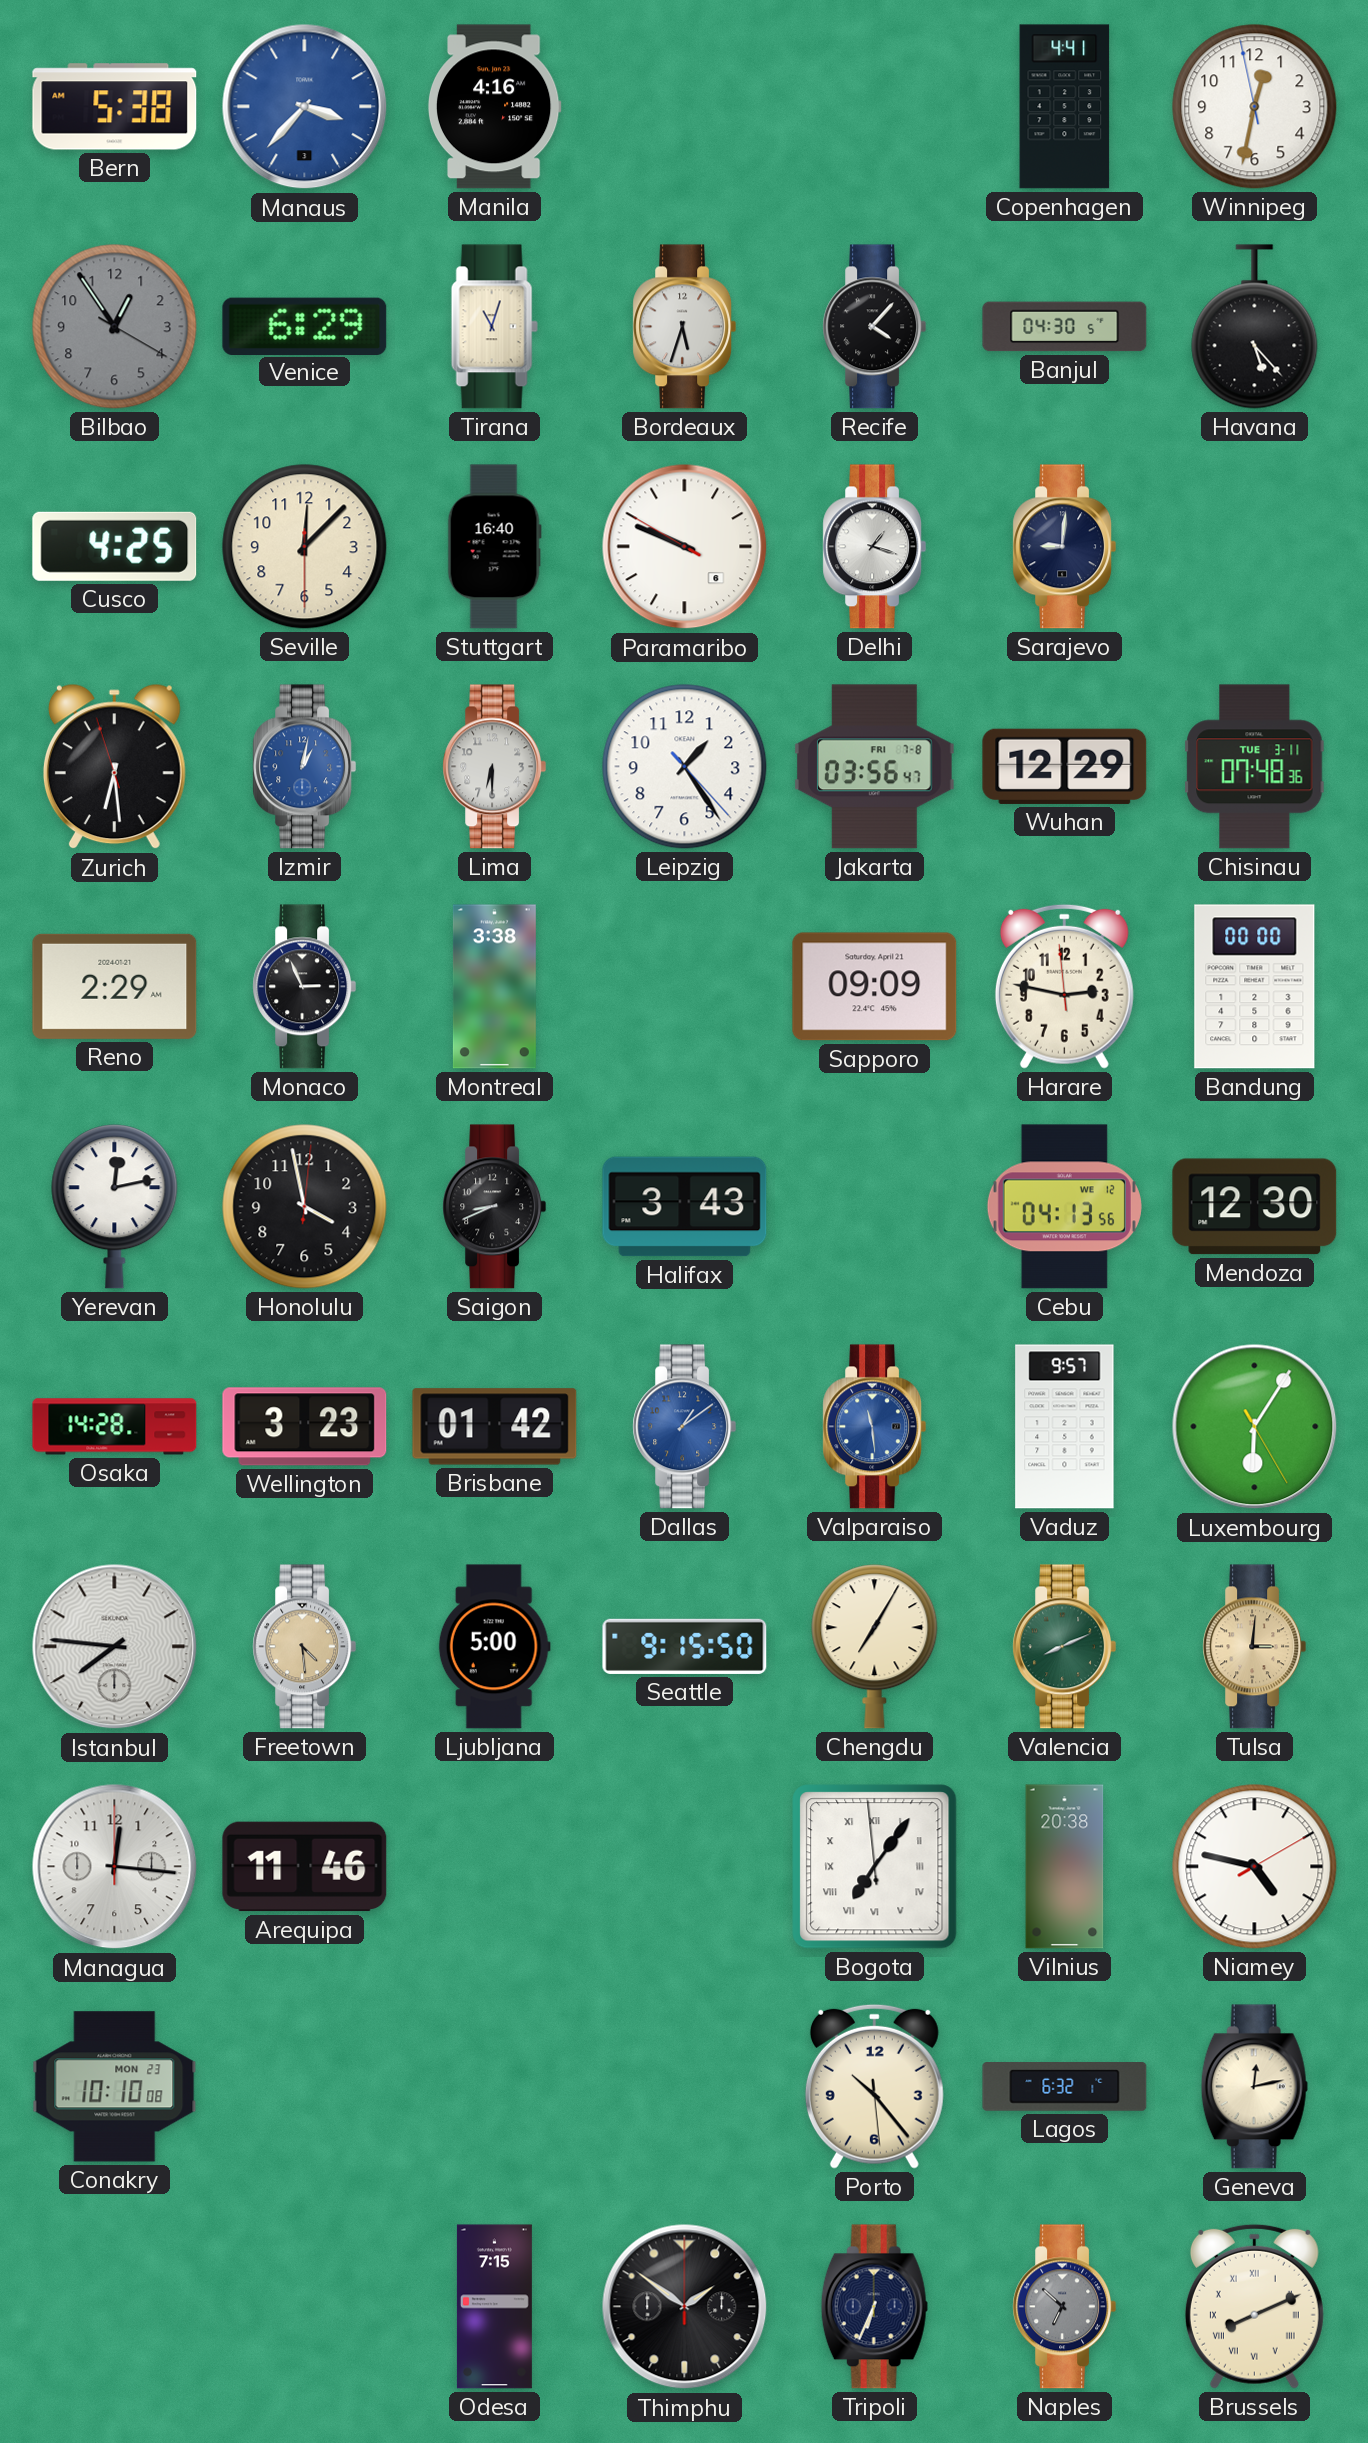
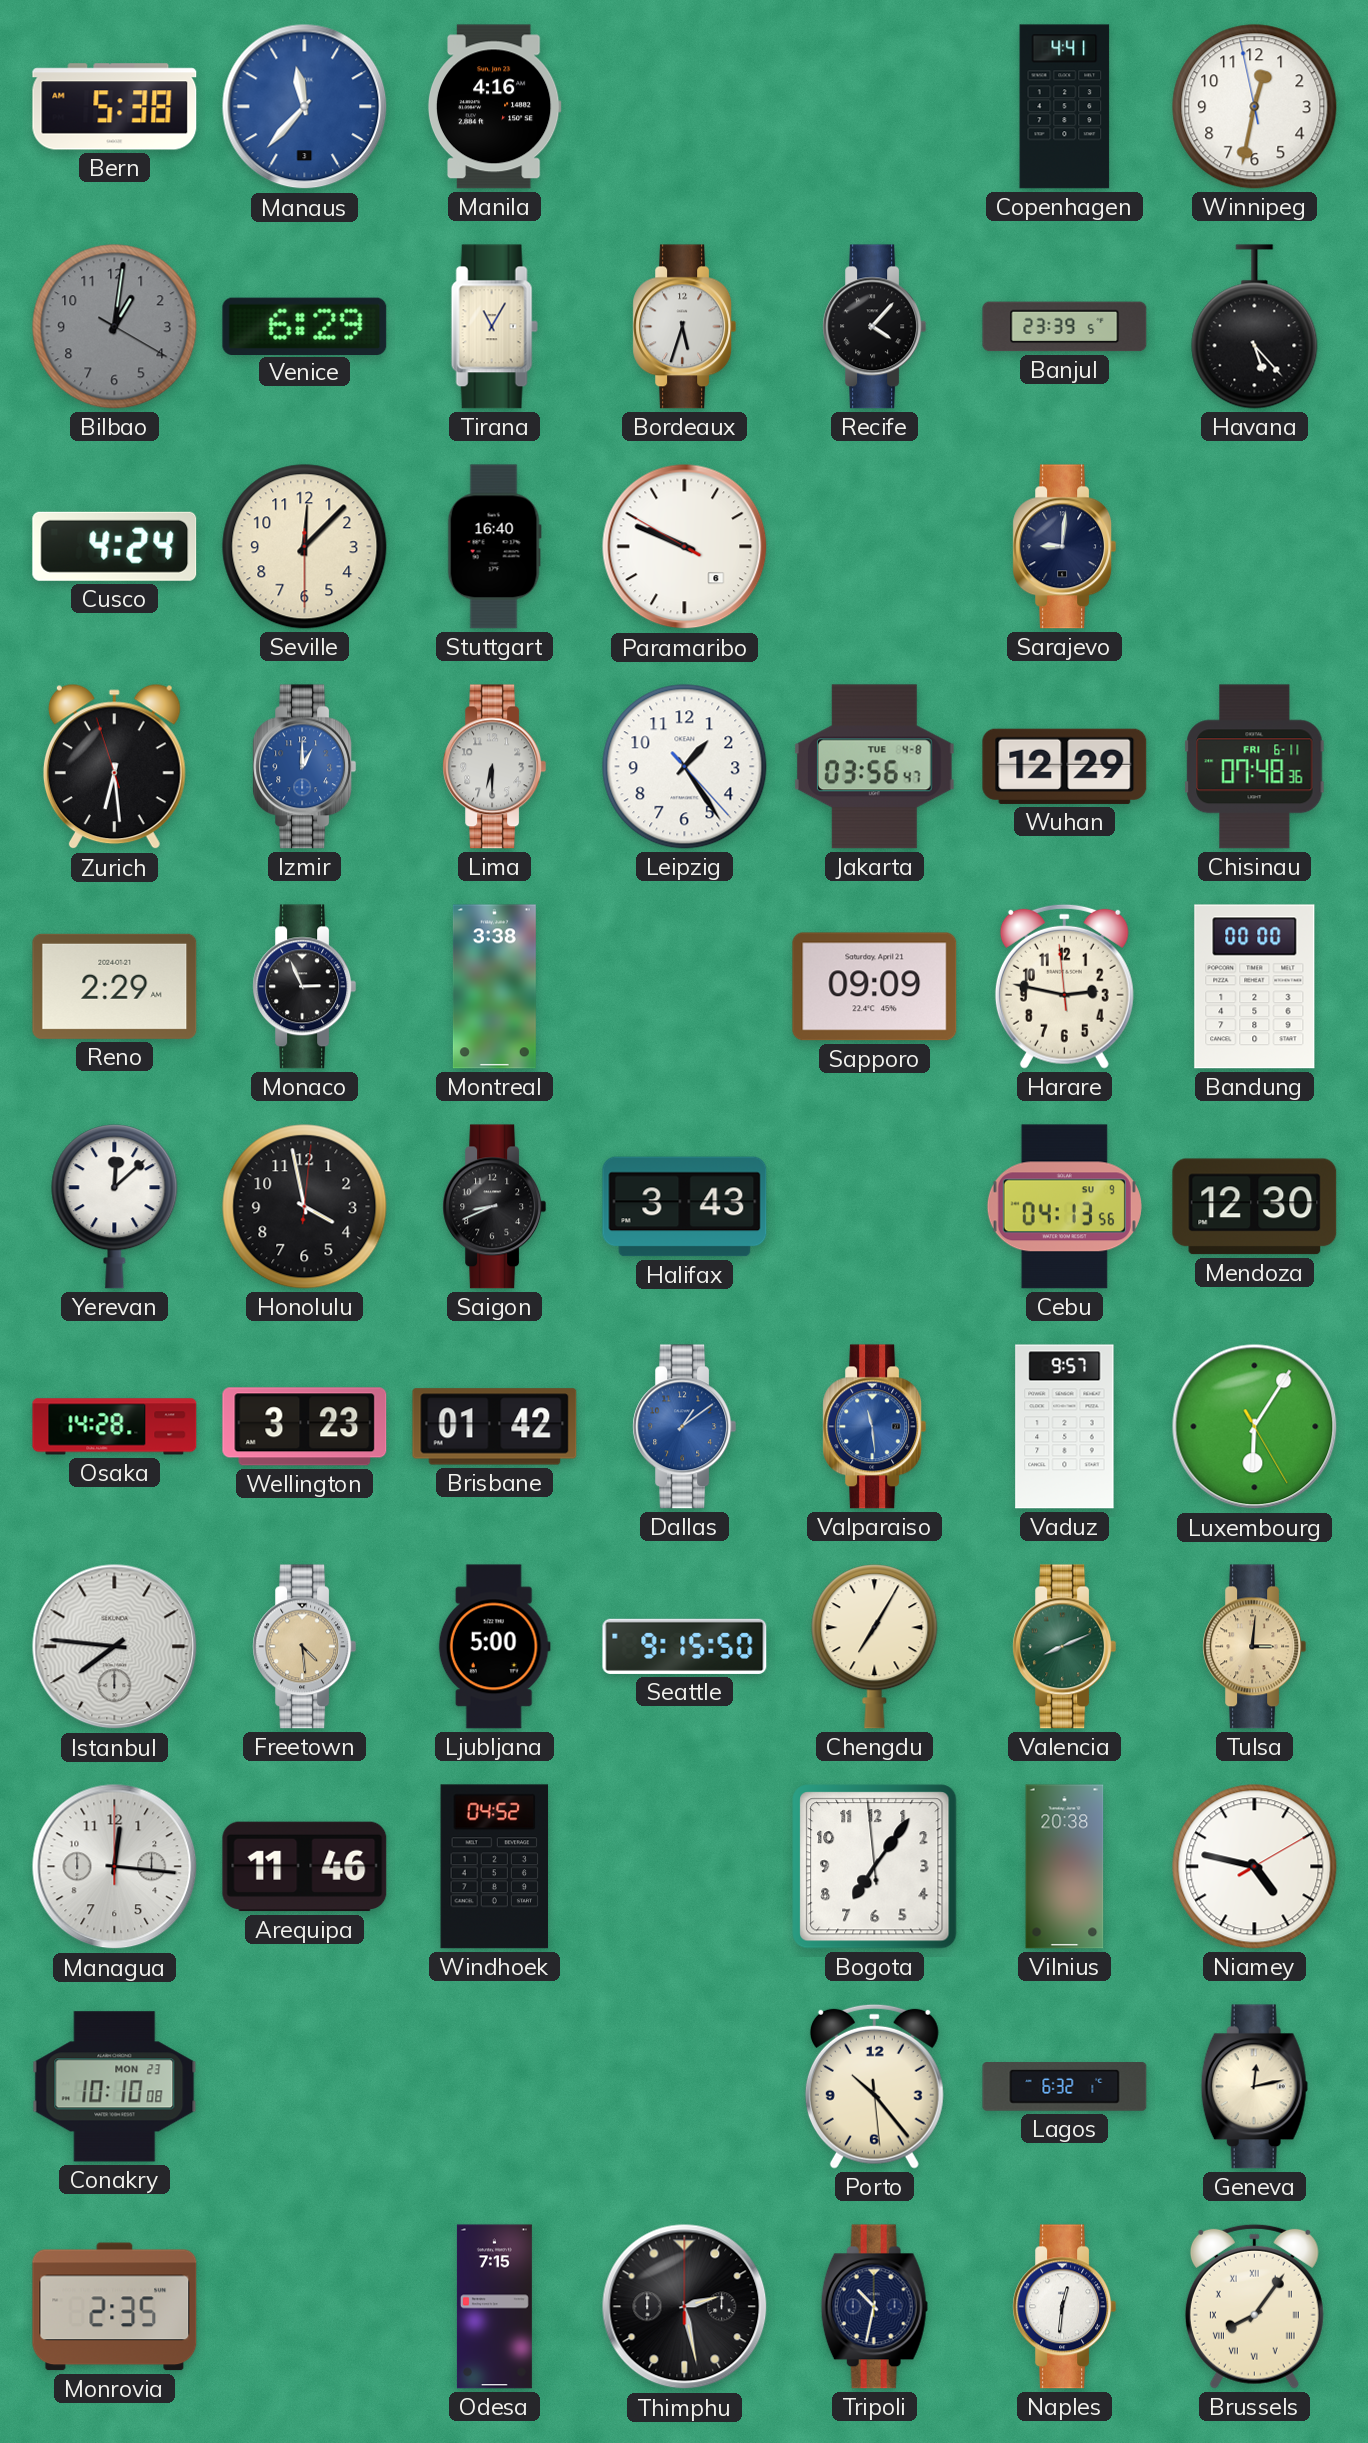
Manaus: 3:37 -> 11:37 (305, 107)
Bilbao: 12:54 -> 1:01 (115, 327)
Tirana: 11:03 -> 11:05 (494, 327)
Banjul: 04:30 -> 23:39 (1065, 327)
Cusco: 4:25 -> 4:24 (115, 546)
Delhi: 1:18 -> none (875, 547)
Izmir: 1:02 -> 1:00 (305, 767)
Jakarta date: FRI 7-8 -> TUE 4-8 (874, 767)
Chisinau date: TUE 3-11 -> FRI 6-11 (1255, 767)
Yerevan: 12:13 -> 12:08 (115, 1207)
Cebu date: WE 12 -> SU 9 (1064, 1207)
Windhoek: none -> 04:52 (495, 1867)
Bogota numerals: Roman -> Arabic (875, 1867)
Monrovia: none -> 2:35 (115, 2307)
Thimphu: 1:51 -> 2:28 (685, 2307)
Tripoli: 6:34 -> 10:32 (874, 2307)
Naples: 6:52 -> 12:31 (1065, 2307)
Naples dial: grey -> white (1065, 2307)
Brussels: 8:11 -> 8:06 (1254, 2306)
